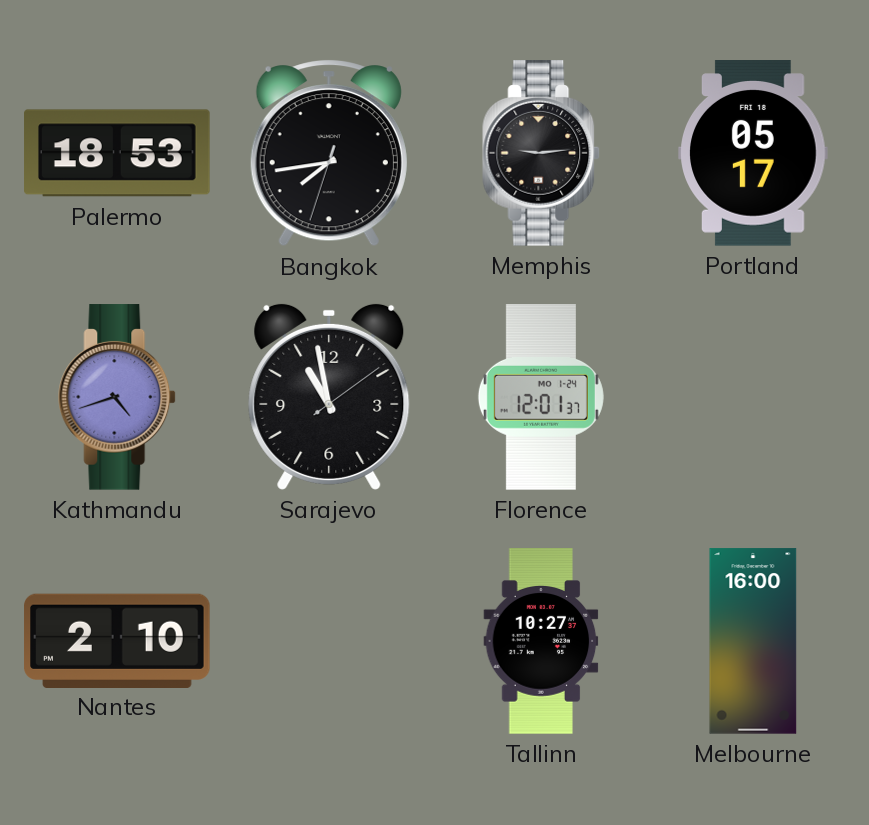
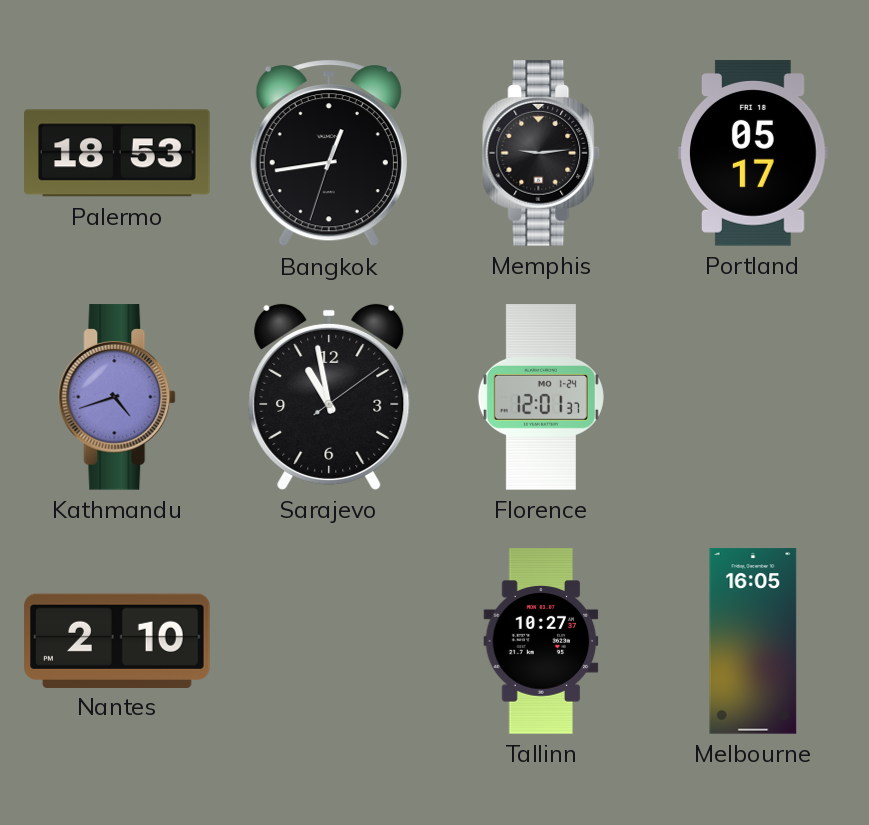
Bangkok: 7:43 -> 12:43 (329, 154)
Melbourne: 16:00 -> 16:05 (753, 641)
